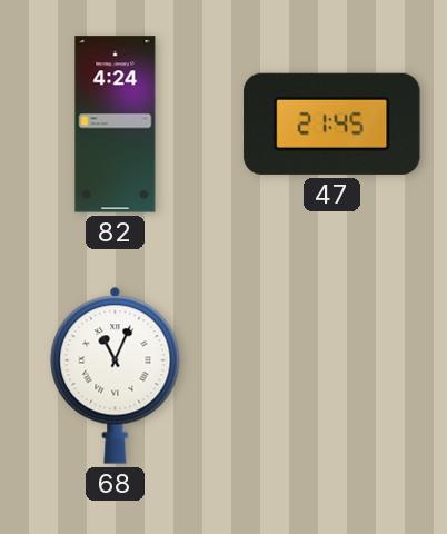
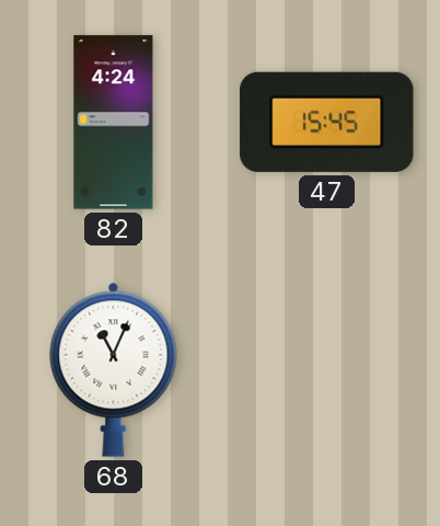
47: 21:45 -> 15:45 (327, 122)
